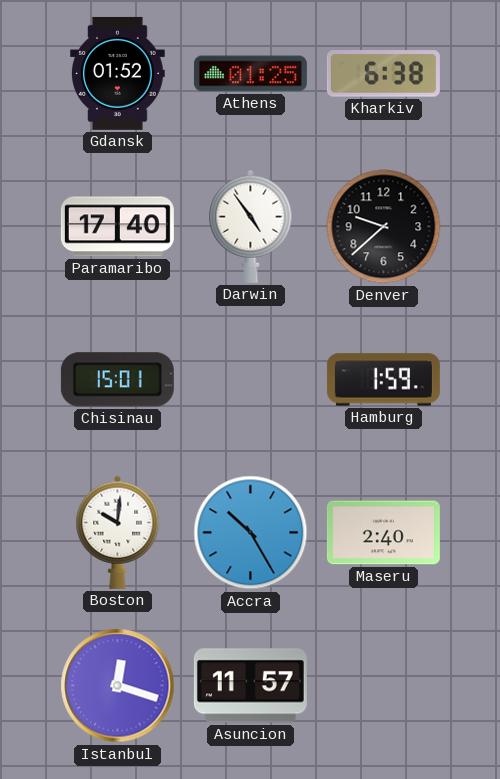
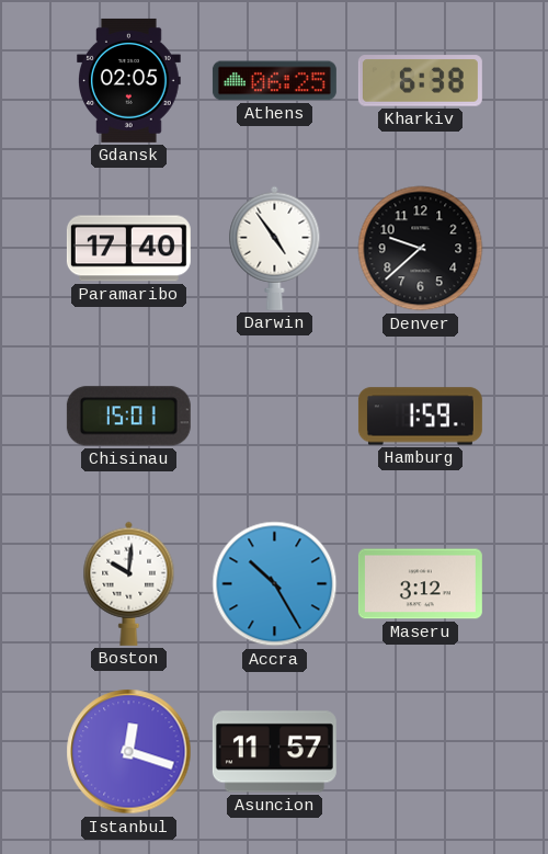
Gdansk: 01:52 -> 02:05 (129, 80)
Athens: 01:25 -> 06:25 (274, 81)
Maseru: 2:40 -> 3:12 (420, 584)
